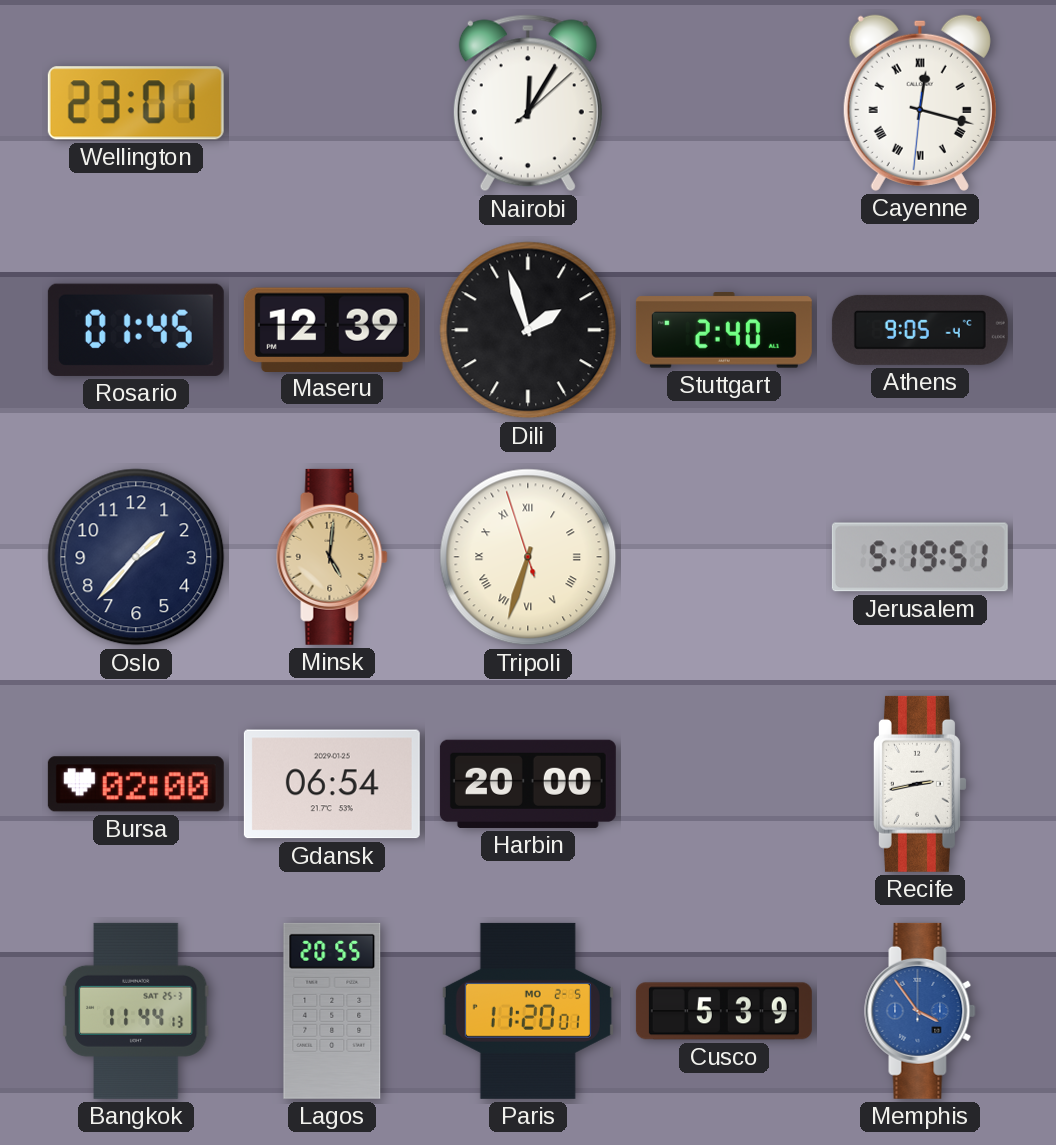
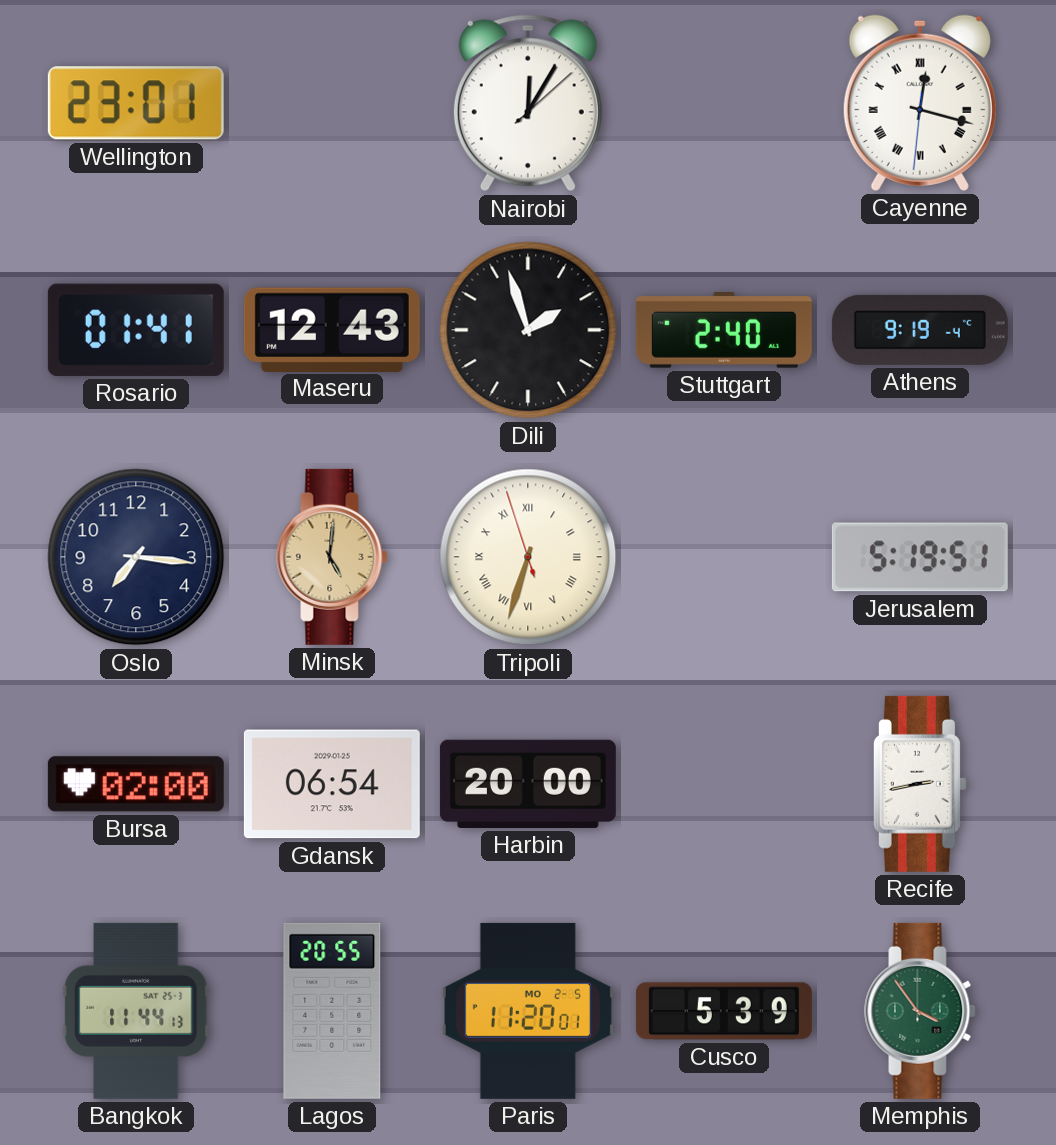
Rosario: 01:45 -> 01:41 (136, 330)
Maseru: 12:39 -> 12:43 (332, 329)
Athens: 9:05 -> 9:19 (920, 330)
Oslo: 1:37 -> 7:16 (136, 557)
Memphis dial: blue -> green (920, 1011)
